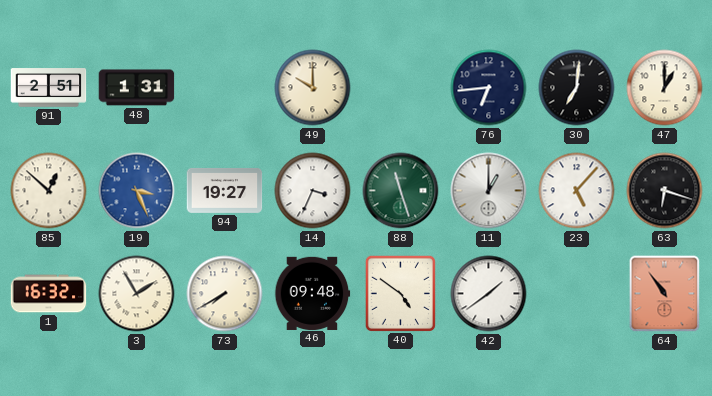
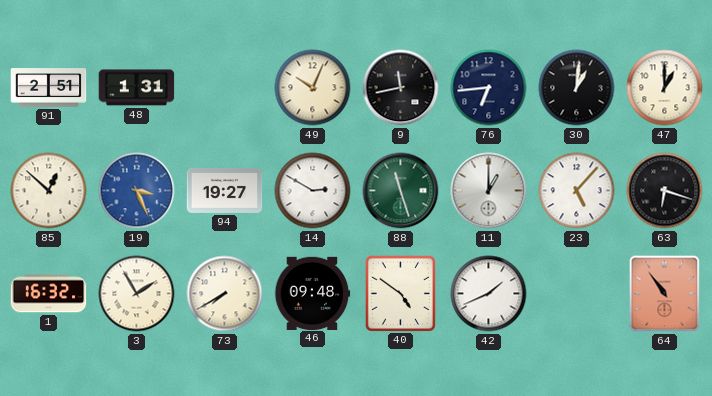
49: 10:00 -> 10:04 (313, 88)
9: none -> 11:43 (401, 88)
30: 7:01 -> 1:01 (577, 88)
14: 3:34 -> 2:50 (313, 191)
42: 1:39 -> 1:41 (489, 294)
